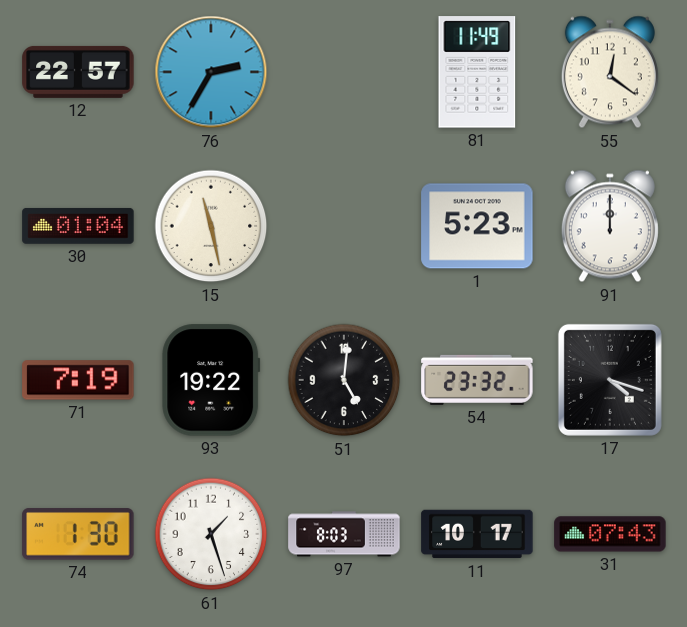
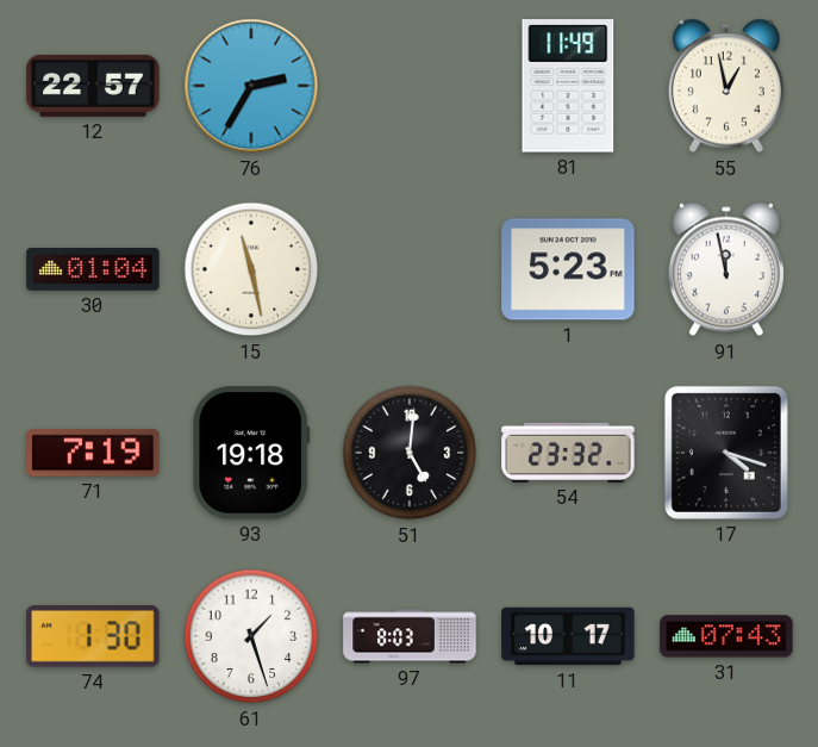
55: 12:21 -> 12:58 (726, 86)
91: 12:00 -> 11:58 (726, 269)
93: 19:22 -> 19:18 (251, 453)
